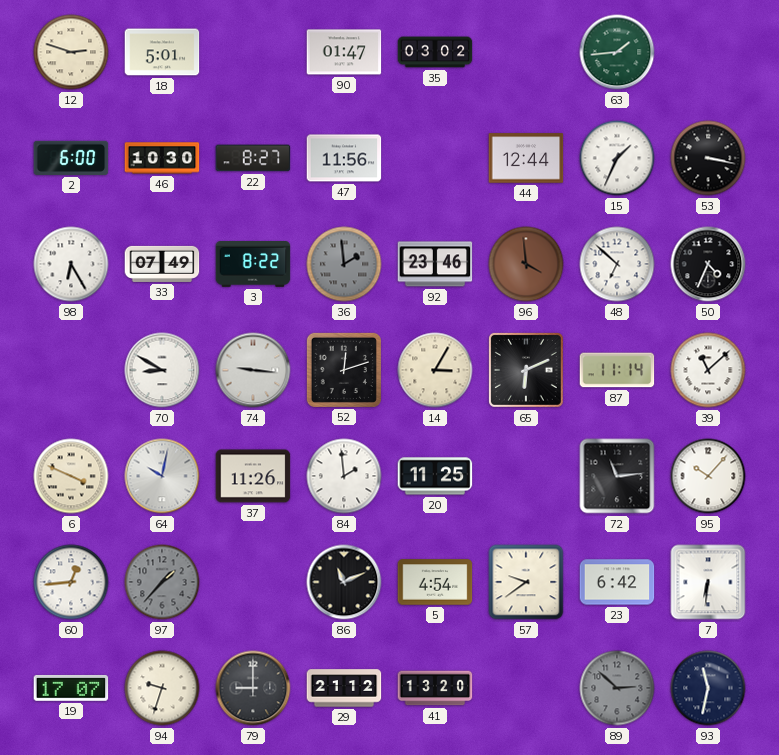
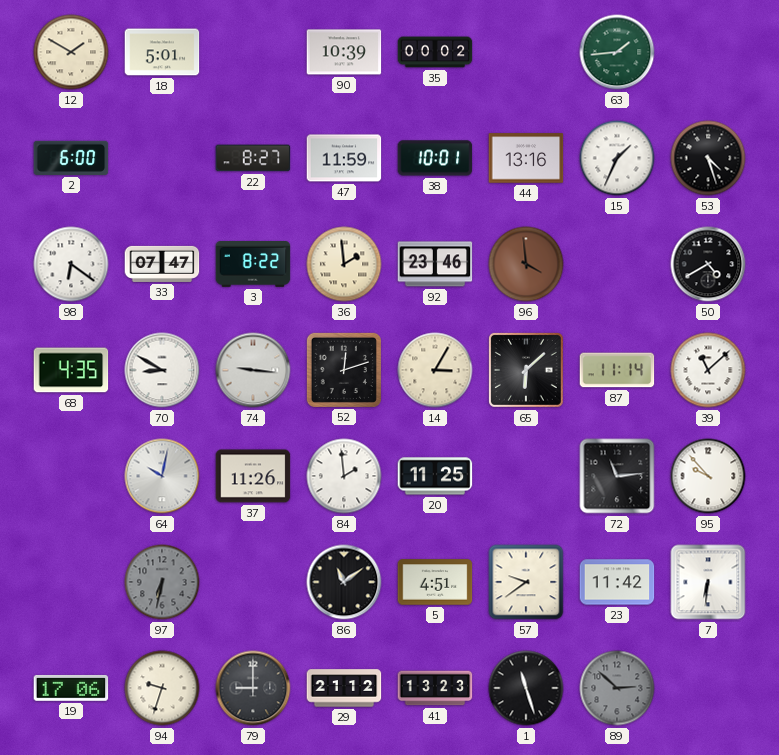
12: 2:48 -> 1:50 (71, 52)
90: 01:47 -> 10:39 (344, 52)
35: 03:02 -> 00:02 (435, 52)
46: 10:30 -> none (162, 158)
47: 11:56 -> 11:59 (344, 158)
38: none -> 10:01 (435, 158)
44: 12:44 -> 13:16 (526, 158)
53: 3:17 -> 4:27 (708, 158)
98: 6:25 -> 6:21 (71, 264)
33: 07:49 -> 07:47 (162, 264)
36 dial: grey -> cream (344, 264)
48: 6:52 -> none (617, 264)
50: 4:34 -> 4:40 (708, 264)
68: none -> 4:35 (71, 370)
65: 6:11 -> 6:08 (526, 370)
6: 3:49 -> none (71, 476)
95: 10:07 -> 9:53 (708, 476)
60: 12:44 -> none (71, 582)
97: 1:37 -> 6:32 (162, 582)
86: 11:11 -> 11:09 (344, 582)
5: 4:54 -> 4:51 (435, 582)
23: 6:42 -> 11:42 (617, 582)
19: 17:07 -> 17:06 (71, 688)
41: 13:20 -> 13:23 (435, 688)
1: none -> 11:27 (526, 688)
93: 11:32 -> none (708, 688)
